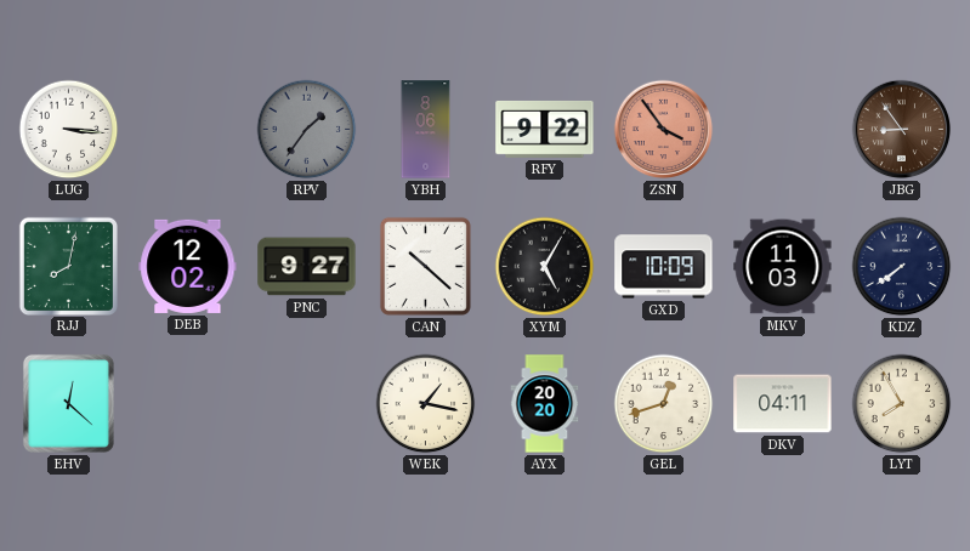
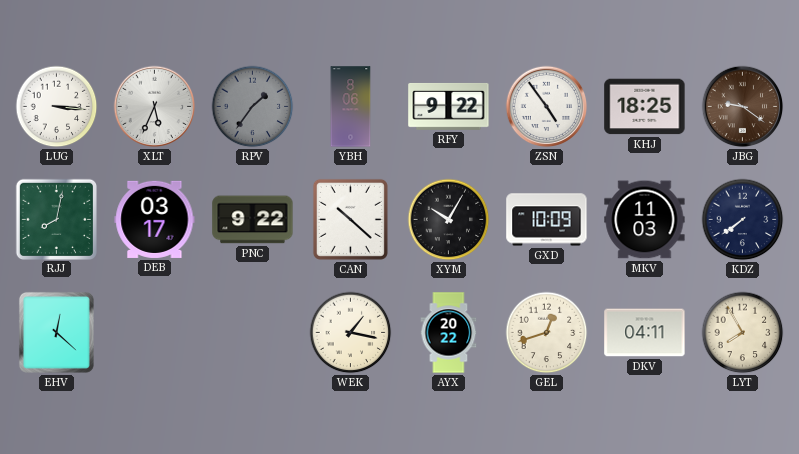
XLT: none -> 5:34 (155, 107)
ZSN: 3:54 -> 4:54 (547, 107)
ZSN dial: salmon -> white (547, 107)
KHJ: none -> 18:25 (645, 107)
JBG: 8:54 -> 9:21 (743, 107)
DEB: 12:02 -> 03:17 (155, 219)
PNC: 9:27 -> 9:22 (253, 220)
XYM: 5:05 -> 10:05 (449, 220)
AYX: 20:20 -> 20:22 (449, 333)
